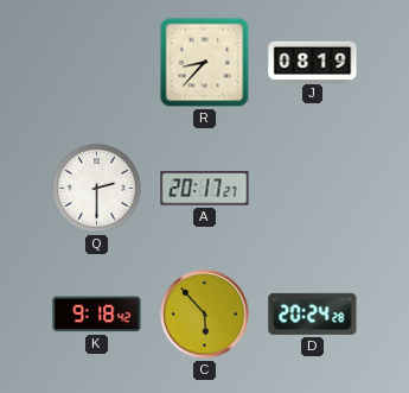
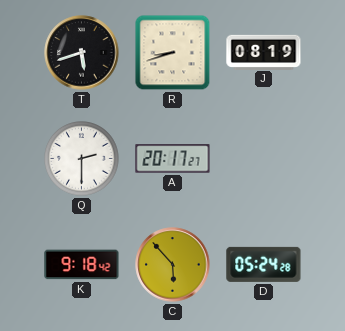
T: none -> 5:42 (82, 53)
R: 8:37 -> 8:42 (173, 53)
D: 20:24 -> 05:24 (264, 264)
